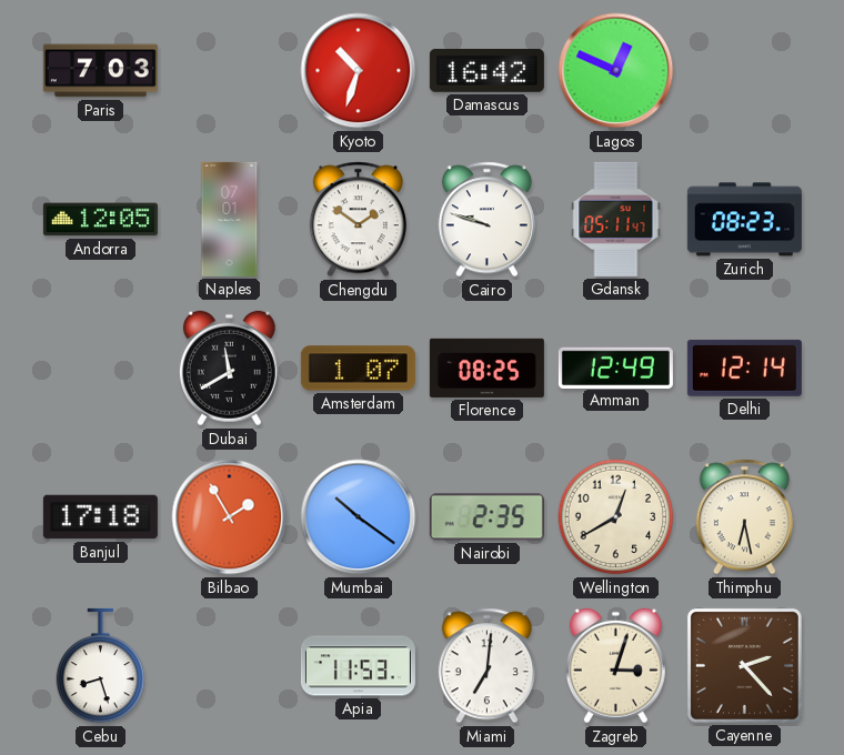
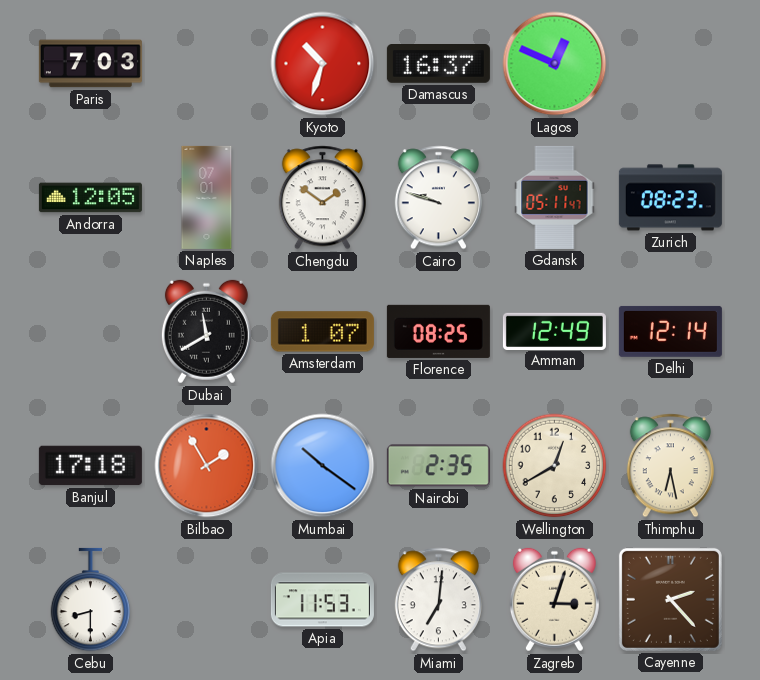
Damascus: 16:42 -> 16:37 (438, 64)
Cebu: 8:27 -> 8:30 (91, 600)
